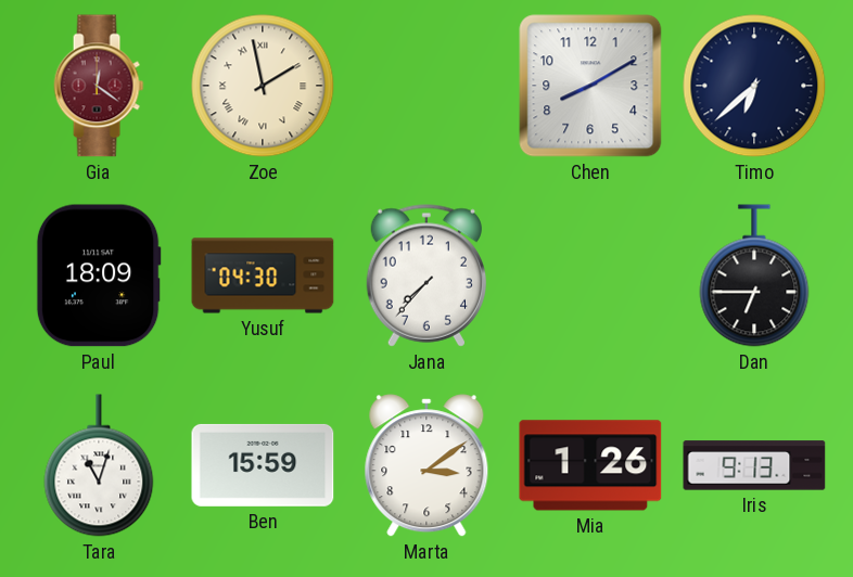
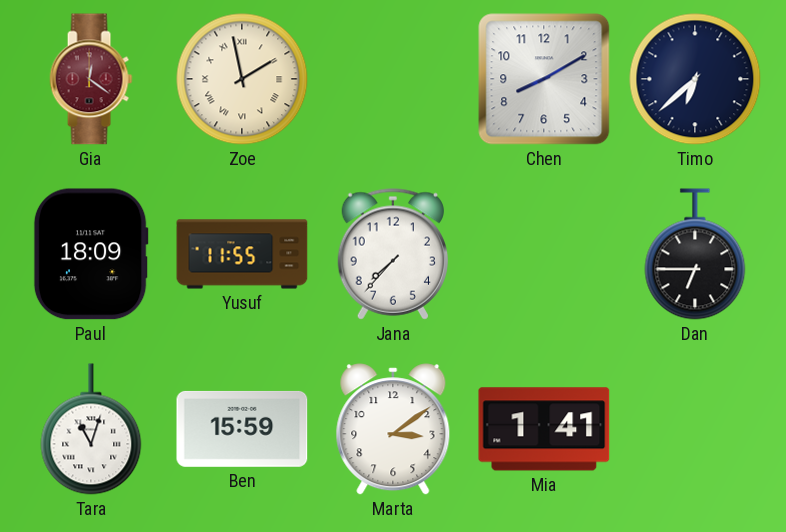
Yusuf: 04:30 -> 11:55 (242, 254)
Mia: 1:26 -> 1:41 (544, 429)
Iris: 9:13 -> none (754, 465)
